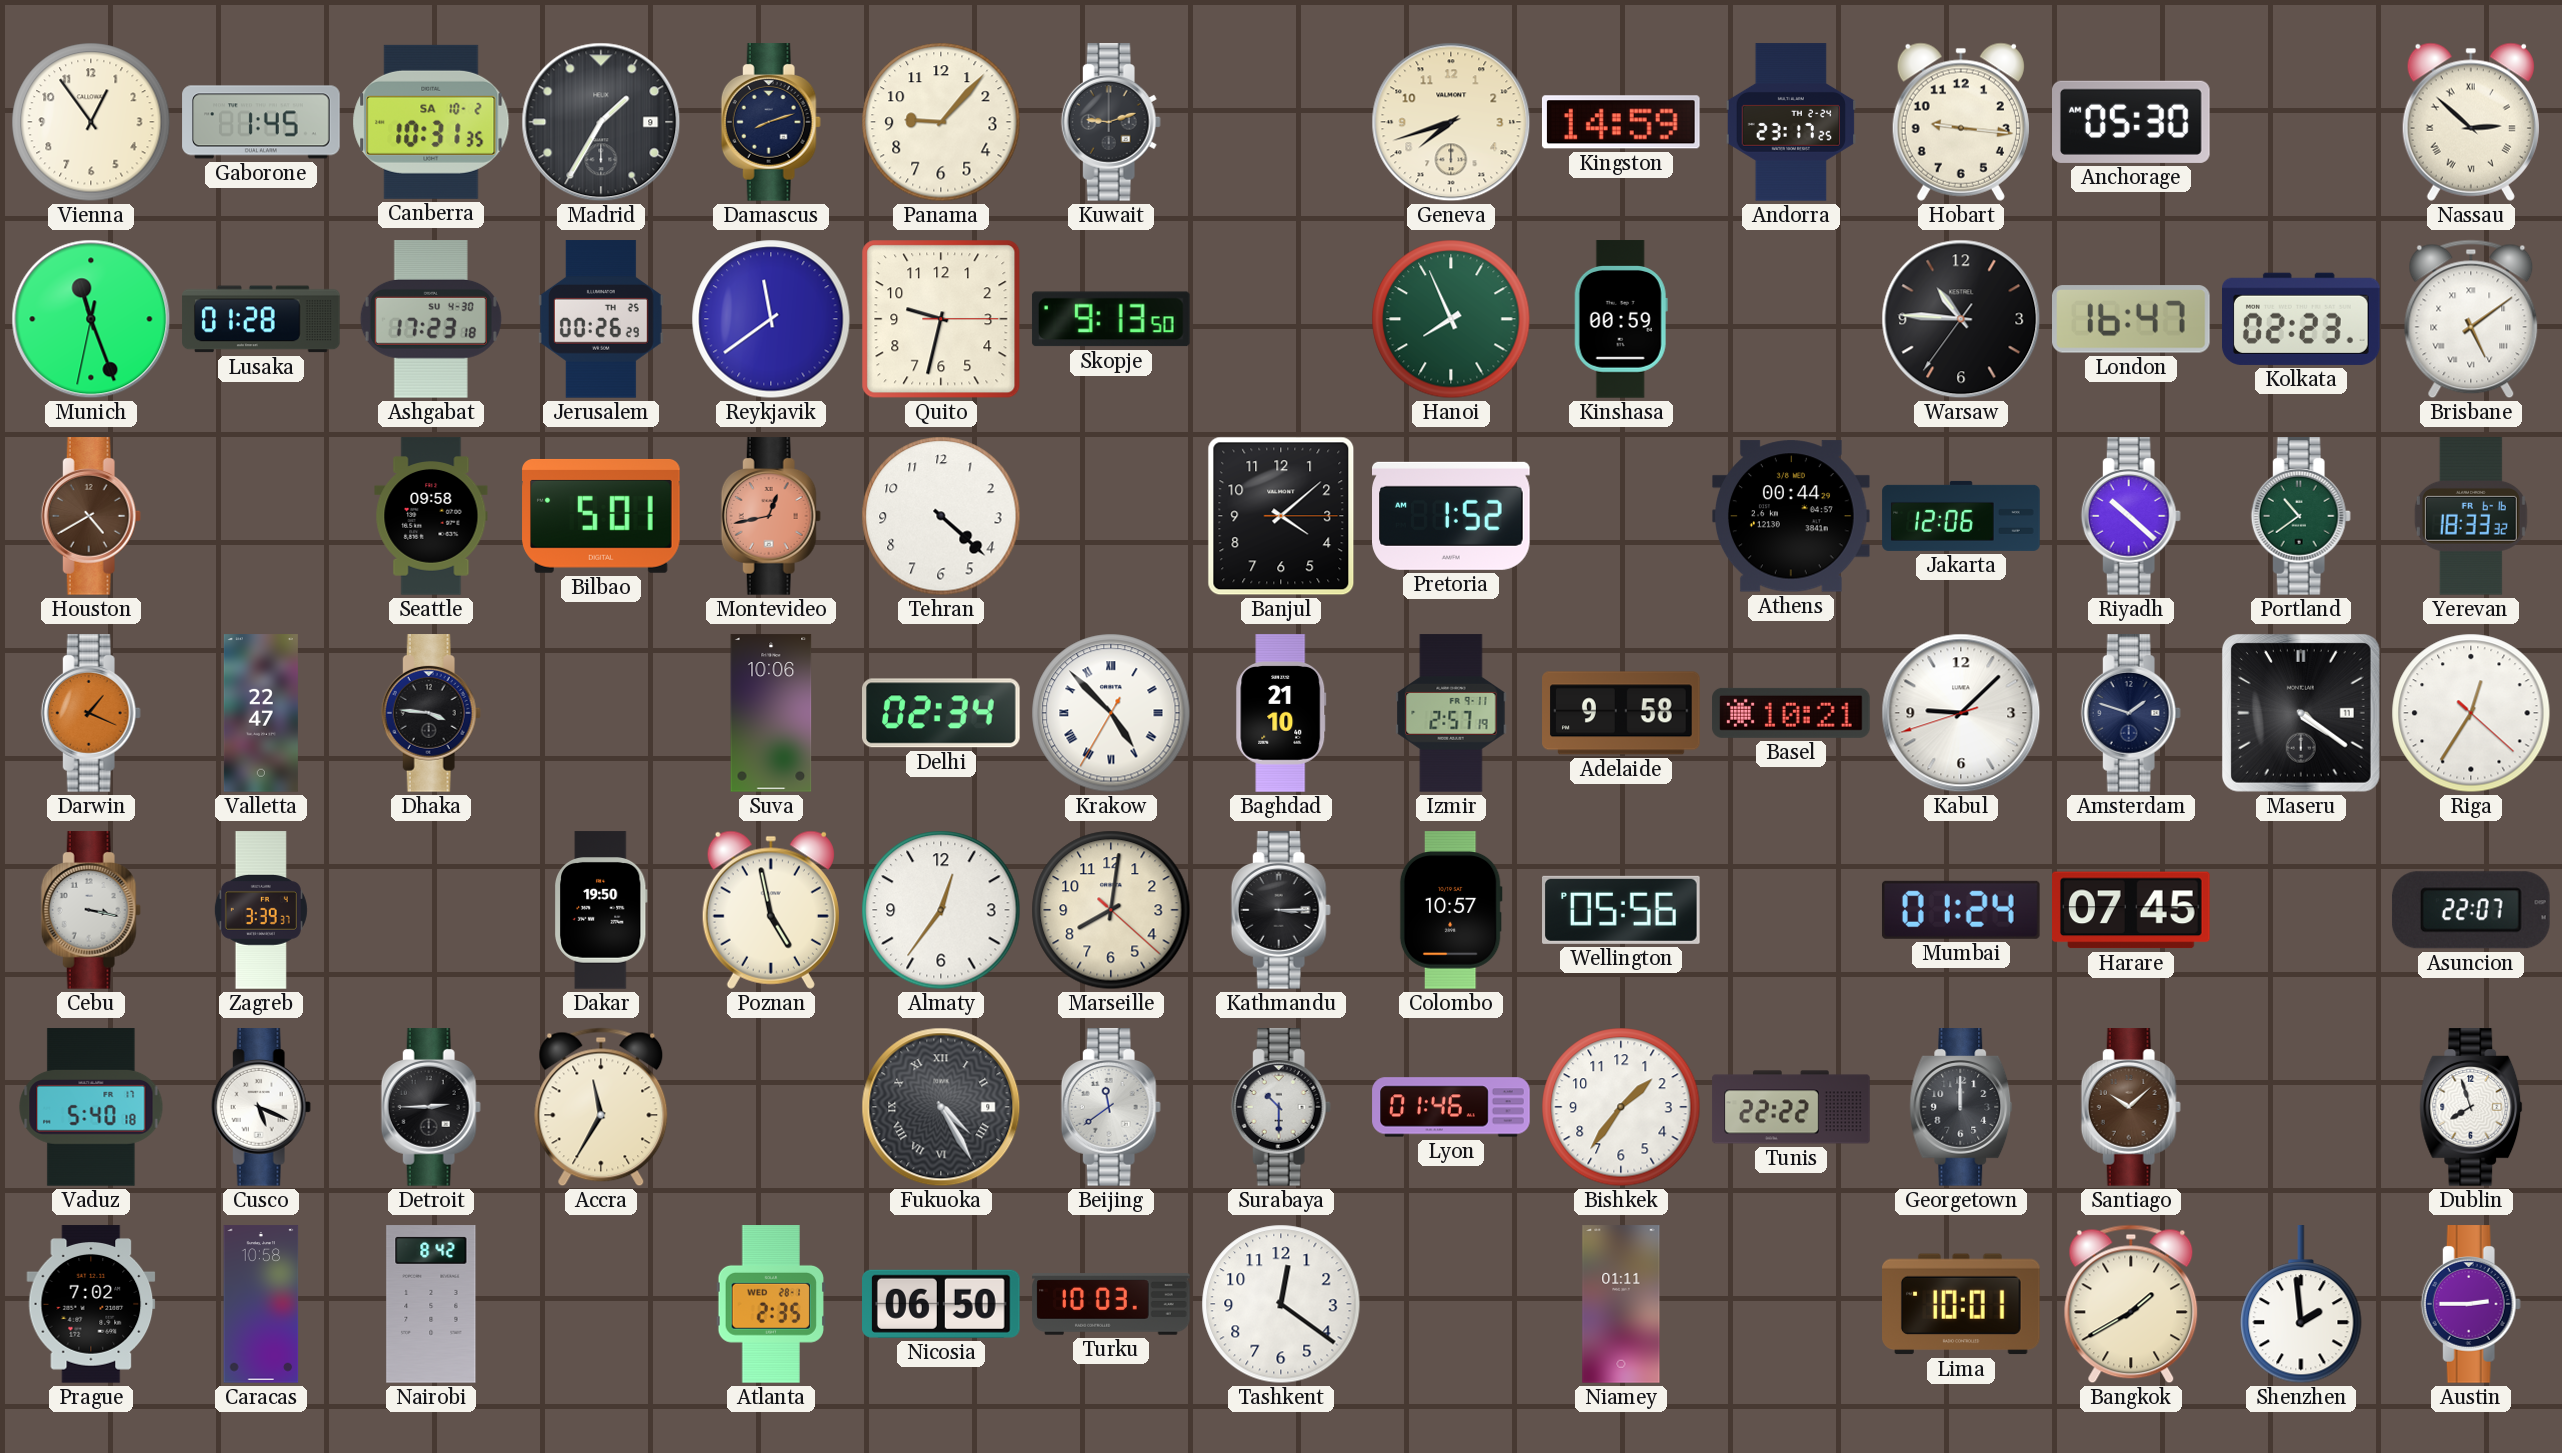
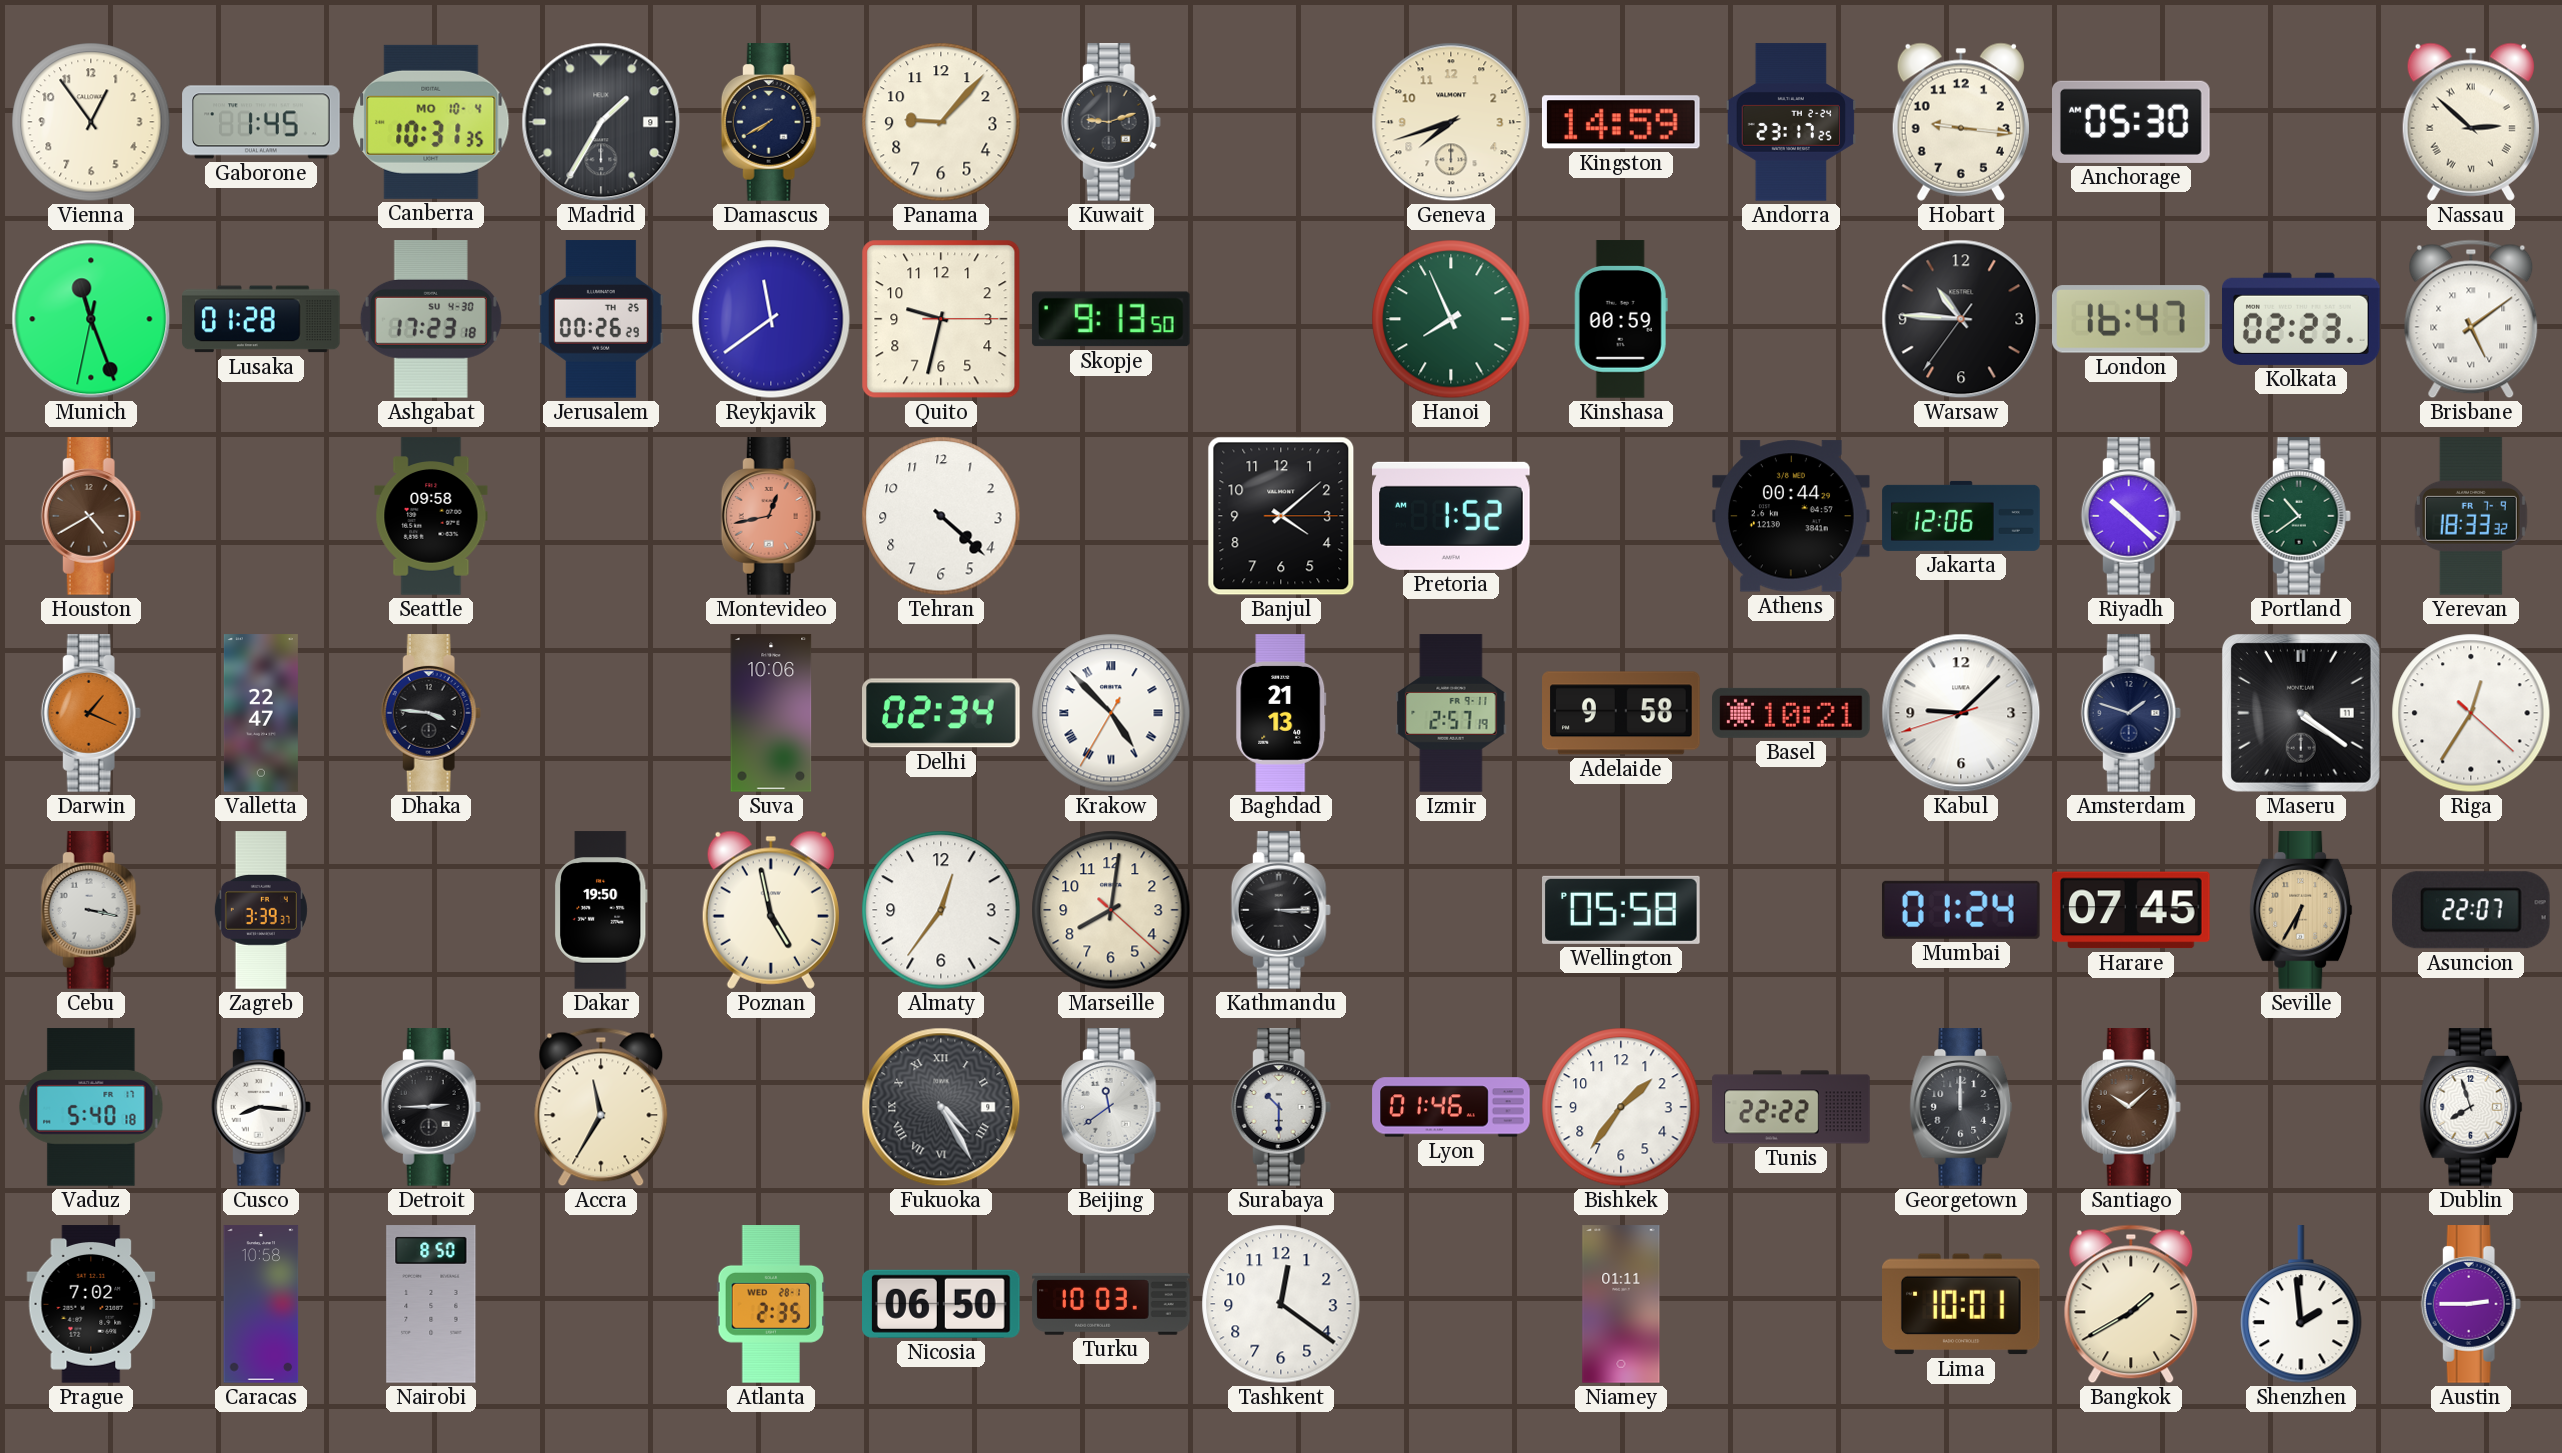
Canberra date: SA 10-2 -> MO 10-4 (431, 122)
Damascus: 8:12 -> 7:40 (771, 122)
Bilbao: 5:01 -> none (601, 516)
Yerevan date: FR 6-16 -> FR 7-9 (2471, 517)
Baghdad: 21:10 -> 21:13 (1281, 713)
Colombo: 10:57 -> none (1451, 910)
Wellington: 05:56 -> 05:58 (1621, 910)
Seville: none -> 6:35 (2301, 910)
Cusco: 5:19 -> 8:16 (261, 1107)
Nairobi: 8:42 -> 8:50 (431, 1304)
